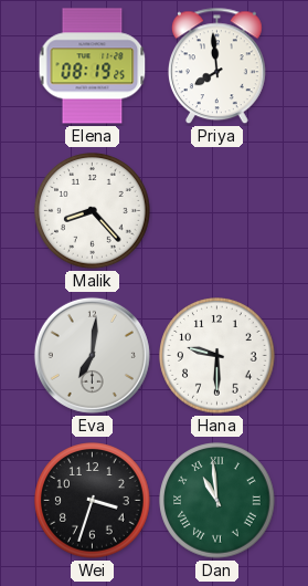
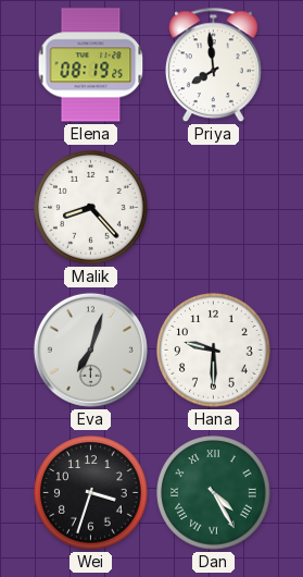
Eva: 7:01 -> 7:03 (90, 349)
Dan: 10:59 -> 4:25 (214, 493)
